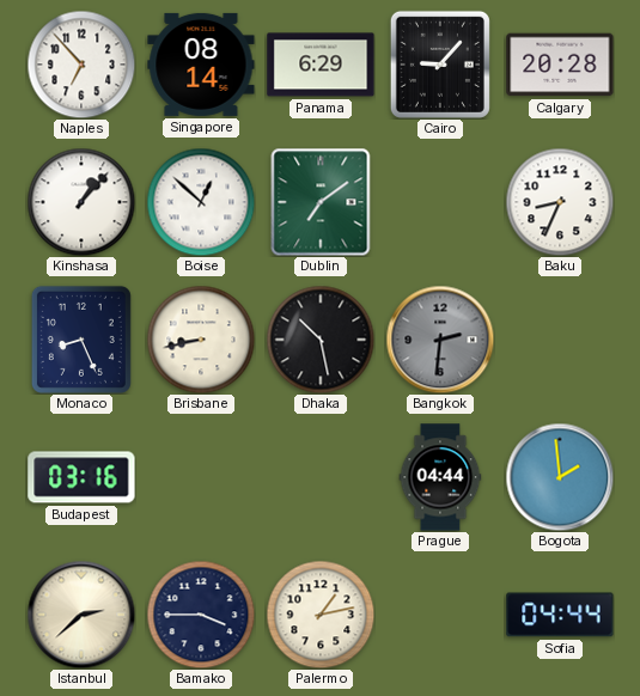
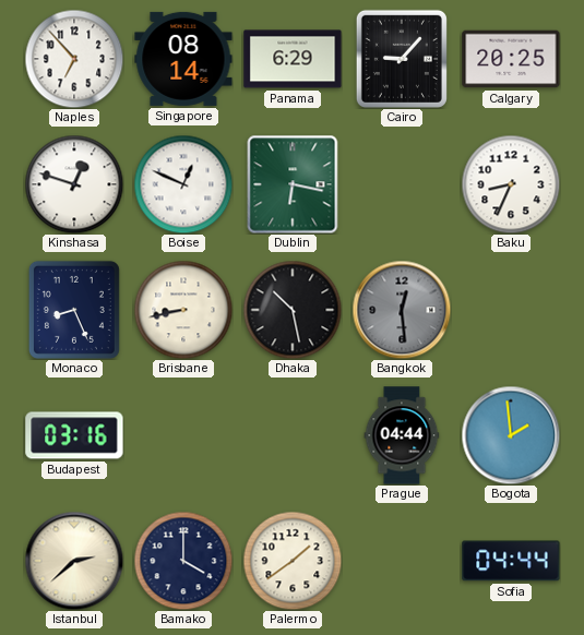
Calgary: 20:28 -> 20:25 (511, 59)
Kinshasa: 1:07 -> 12:48 (74, 184)
Boise: 12:52 -> 12:49 (183, 184)
Dublin: 7:09 -> 6:17 (293, 184)
Bangkok: 2:31 -> 12:29 (402, 310)
Bamako: 3:45 -> 4:00 (183, 561)
Palermo: 1:13 -> 1:39 (293, 561)
